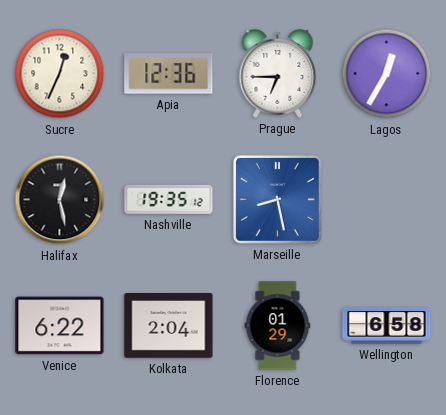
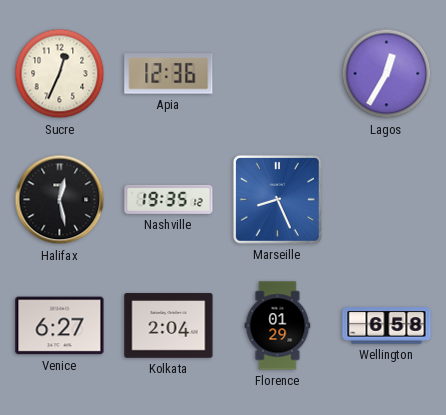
Prague: 6:45 -> none (278, 74)
Marseille: 8:28 -> 8:26 (277, 199)
Venice: 6:22 -> 6:27 (60, 326)
